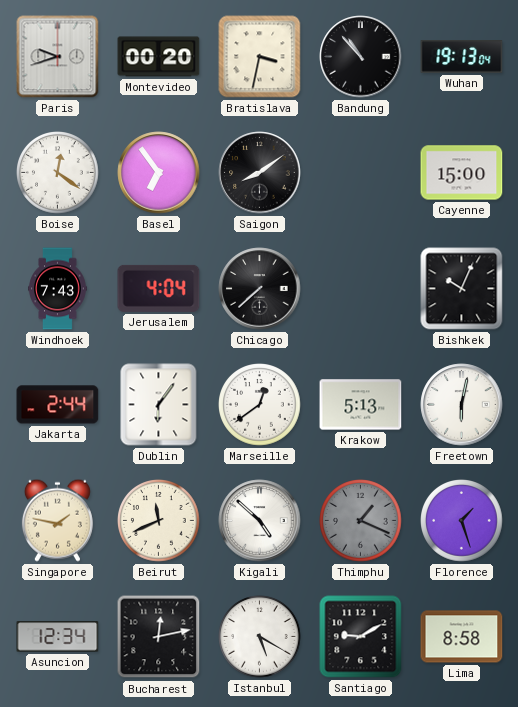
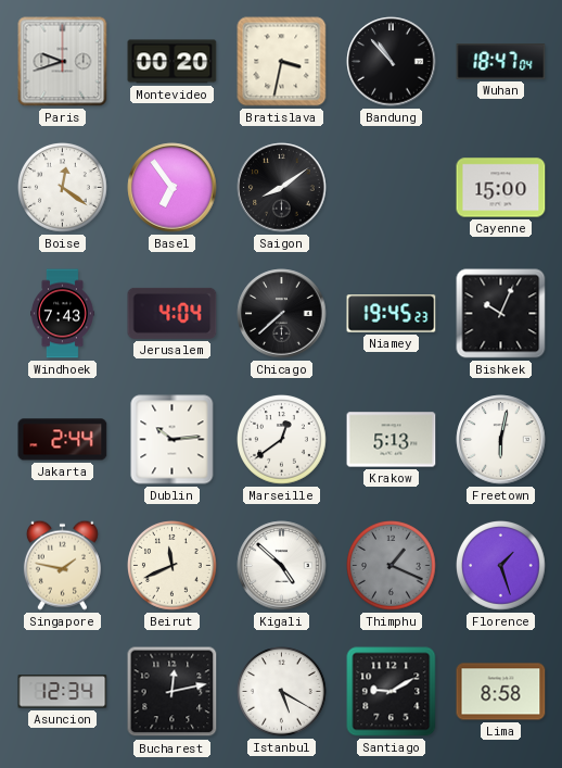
Wuhan: 19:13 -> 18:47 (501, 62)
Niamey: none -> 19:45 (392, 314)
Dublin: 6:06 -> 10:14 (173, 440)
